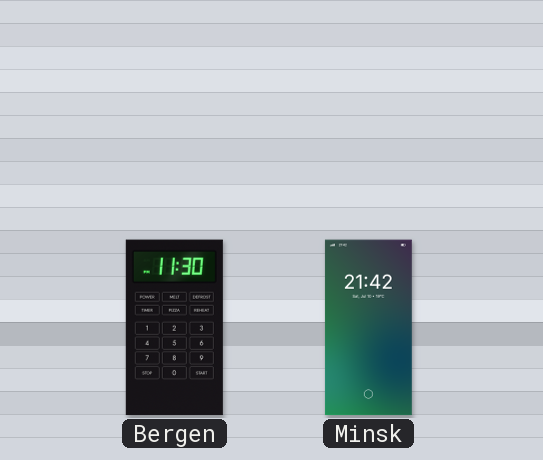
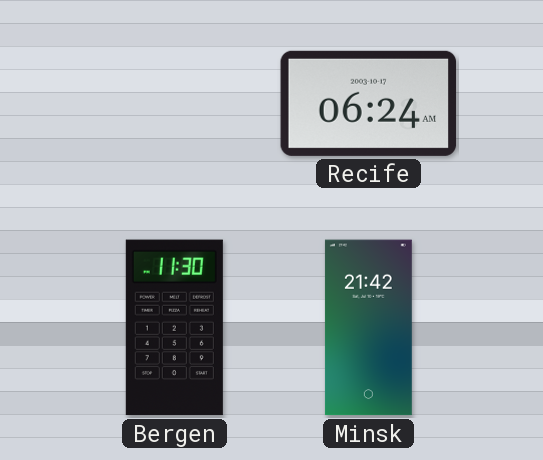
Recife: none -> 06:24 (369, 103)
